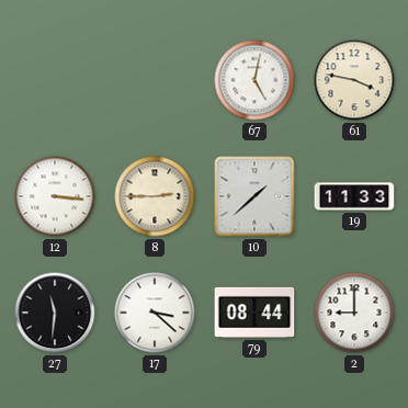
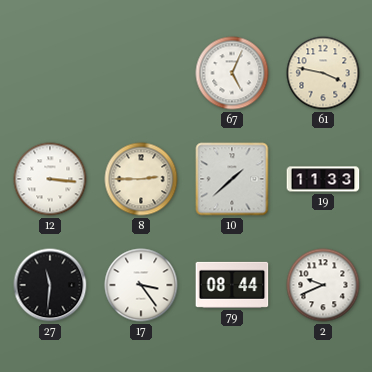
67: 5:02 -> 5:04 (232, 73)
17: 3:22 -> 3:24 (141, 285)
2: 9:00 -> 9:41 (323, 285)
